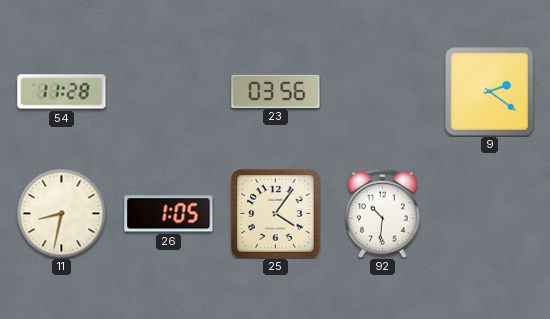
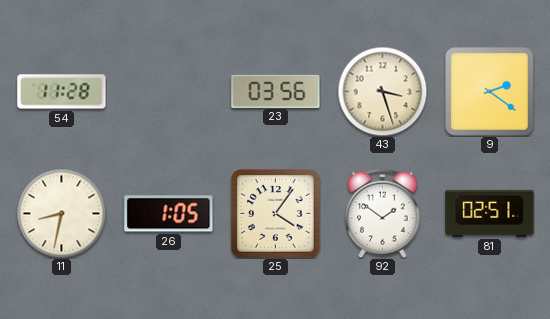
43: none -> 3:27 (382, 91)
92: 10:31 -> 1:51 (383, 213)
81: none -> 02:51 (490, 213)
